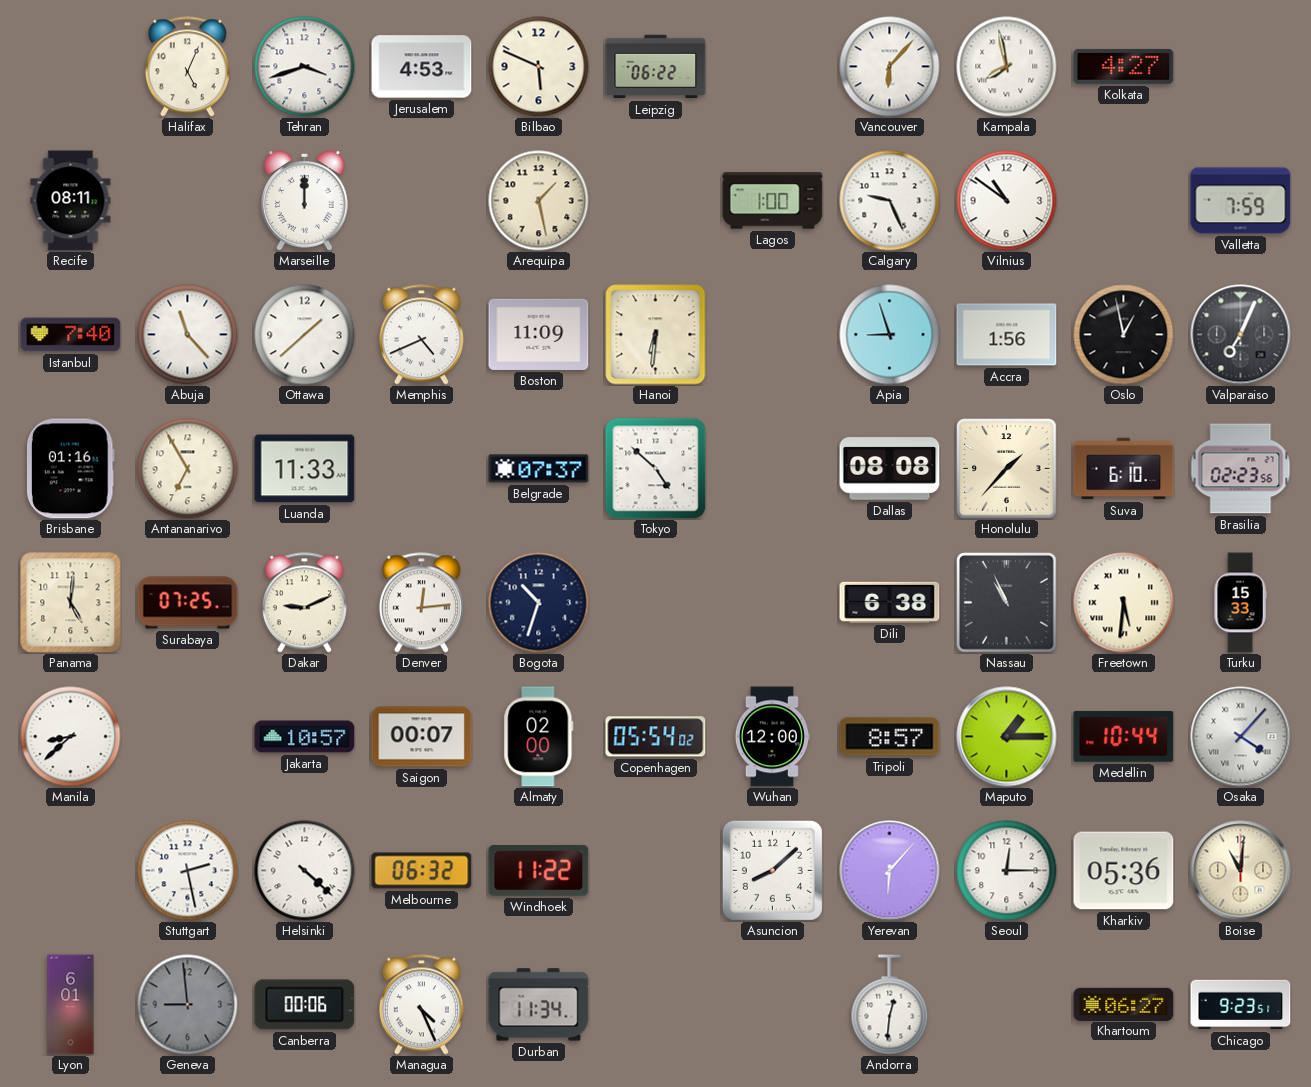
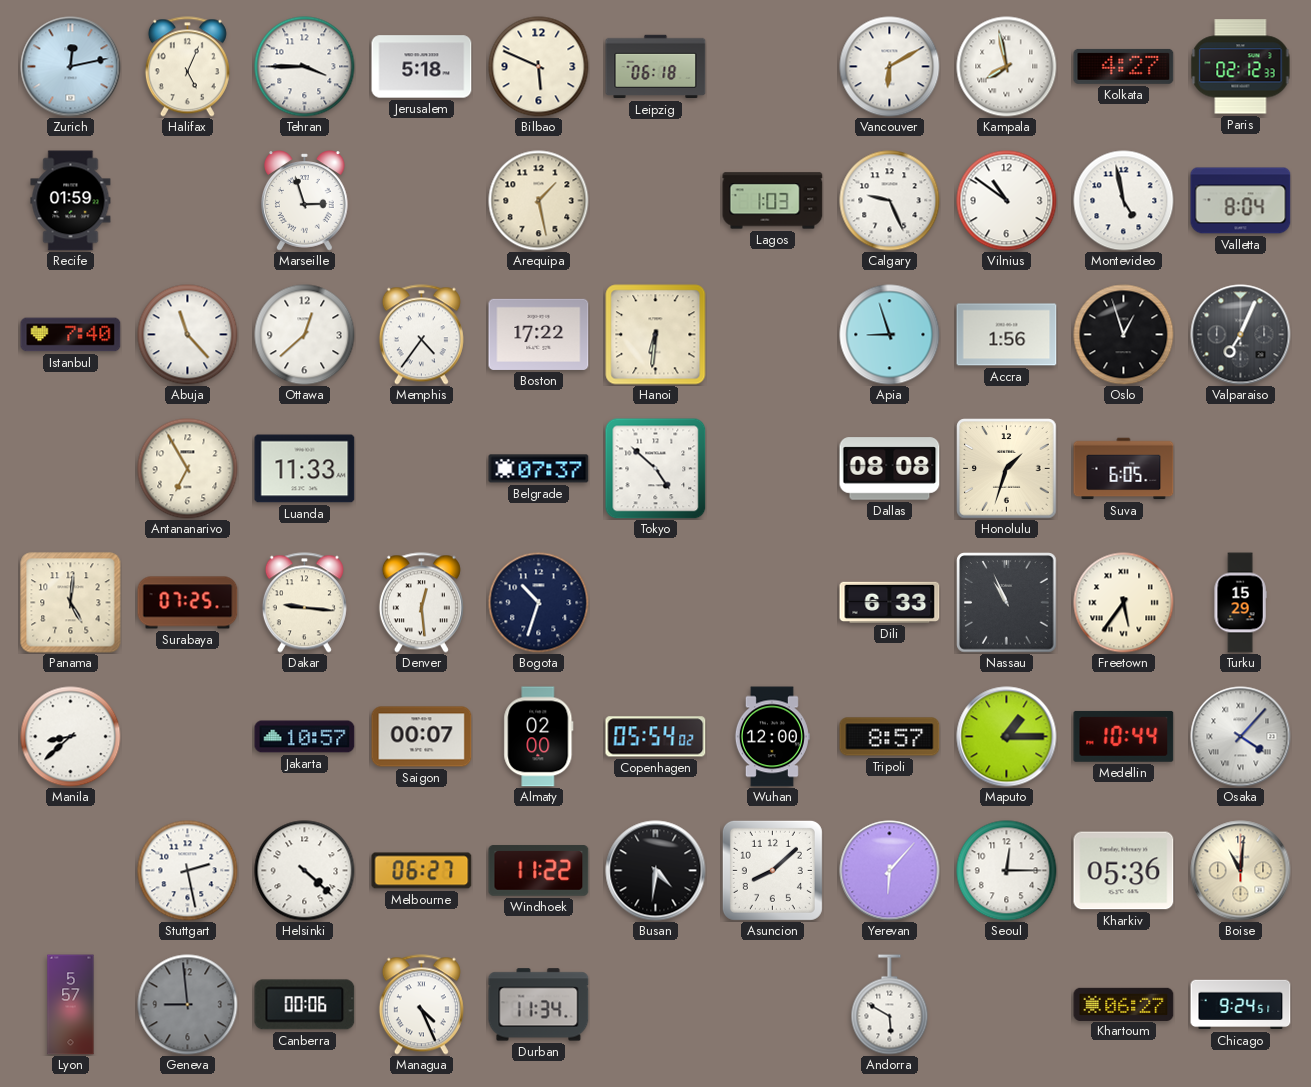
Zurich: none -> 12:13 (71, 67)
Tehran: 3:42 -> 3:45 (305, 67)
Jerusalem: 4:53 -> 5:18 (422, 67)
Leipzig: 06:22 -> 06:18 (656, 67)
Vancouver: 6:07 -> 6:10 (890, 67)
Paris: none -> 02:12 (1241, 67)
Recife: 08:11 -> 01:59 (71, 201)
Marseille: 12:00 -> 2:57 (305, 201)
Lagos: 1:00 -> 1:03 (773, 201)
Montevideo: none -> 4:58 (1124, 201)
Valletta: 7:59 -> 8:04 (1241, 201)
Ottawa: 1:38 -> 12:38 (305, 335)
Memphis: 4:41 -> 4:36 (421, 335)
Boston: 11:09 -> 17:22 (539, 334)
Oslo: 12:58 -> 12:57 (1124, 335)
Brisbane: 01:16 -> none (70, 469)
Honolulu: 1:37 -> 1:33 (1007, 469)
Suva: 6:10 -> 6:05 (1124, 469)
Brasilia: 02:23 -> none (1241, 469)
Dakar: 9:11 -> 9:16 (304, 603)
Denver: 12:14 -> 12:29 (421, 603)
Dili: 6:38 -> 6:33 (890, 602)
Freetown: 5:31 -> 5:36 (1124, 603)
Turku: 15:33 -> 15:29 (1240, 603)
Melbourne: 06:32 -> 06:27 (422, 871)
Busan: none -> 4:31 (656, 871)
Lyon: 6:01 -> 5:57 (71, 1005)
Andorra: 12:31 -> 5:50 (890, 1005)
Chicago: 9:23 -> 9:24 (1241, 1005)
